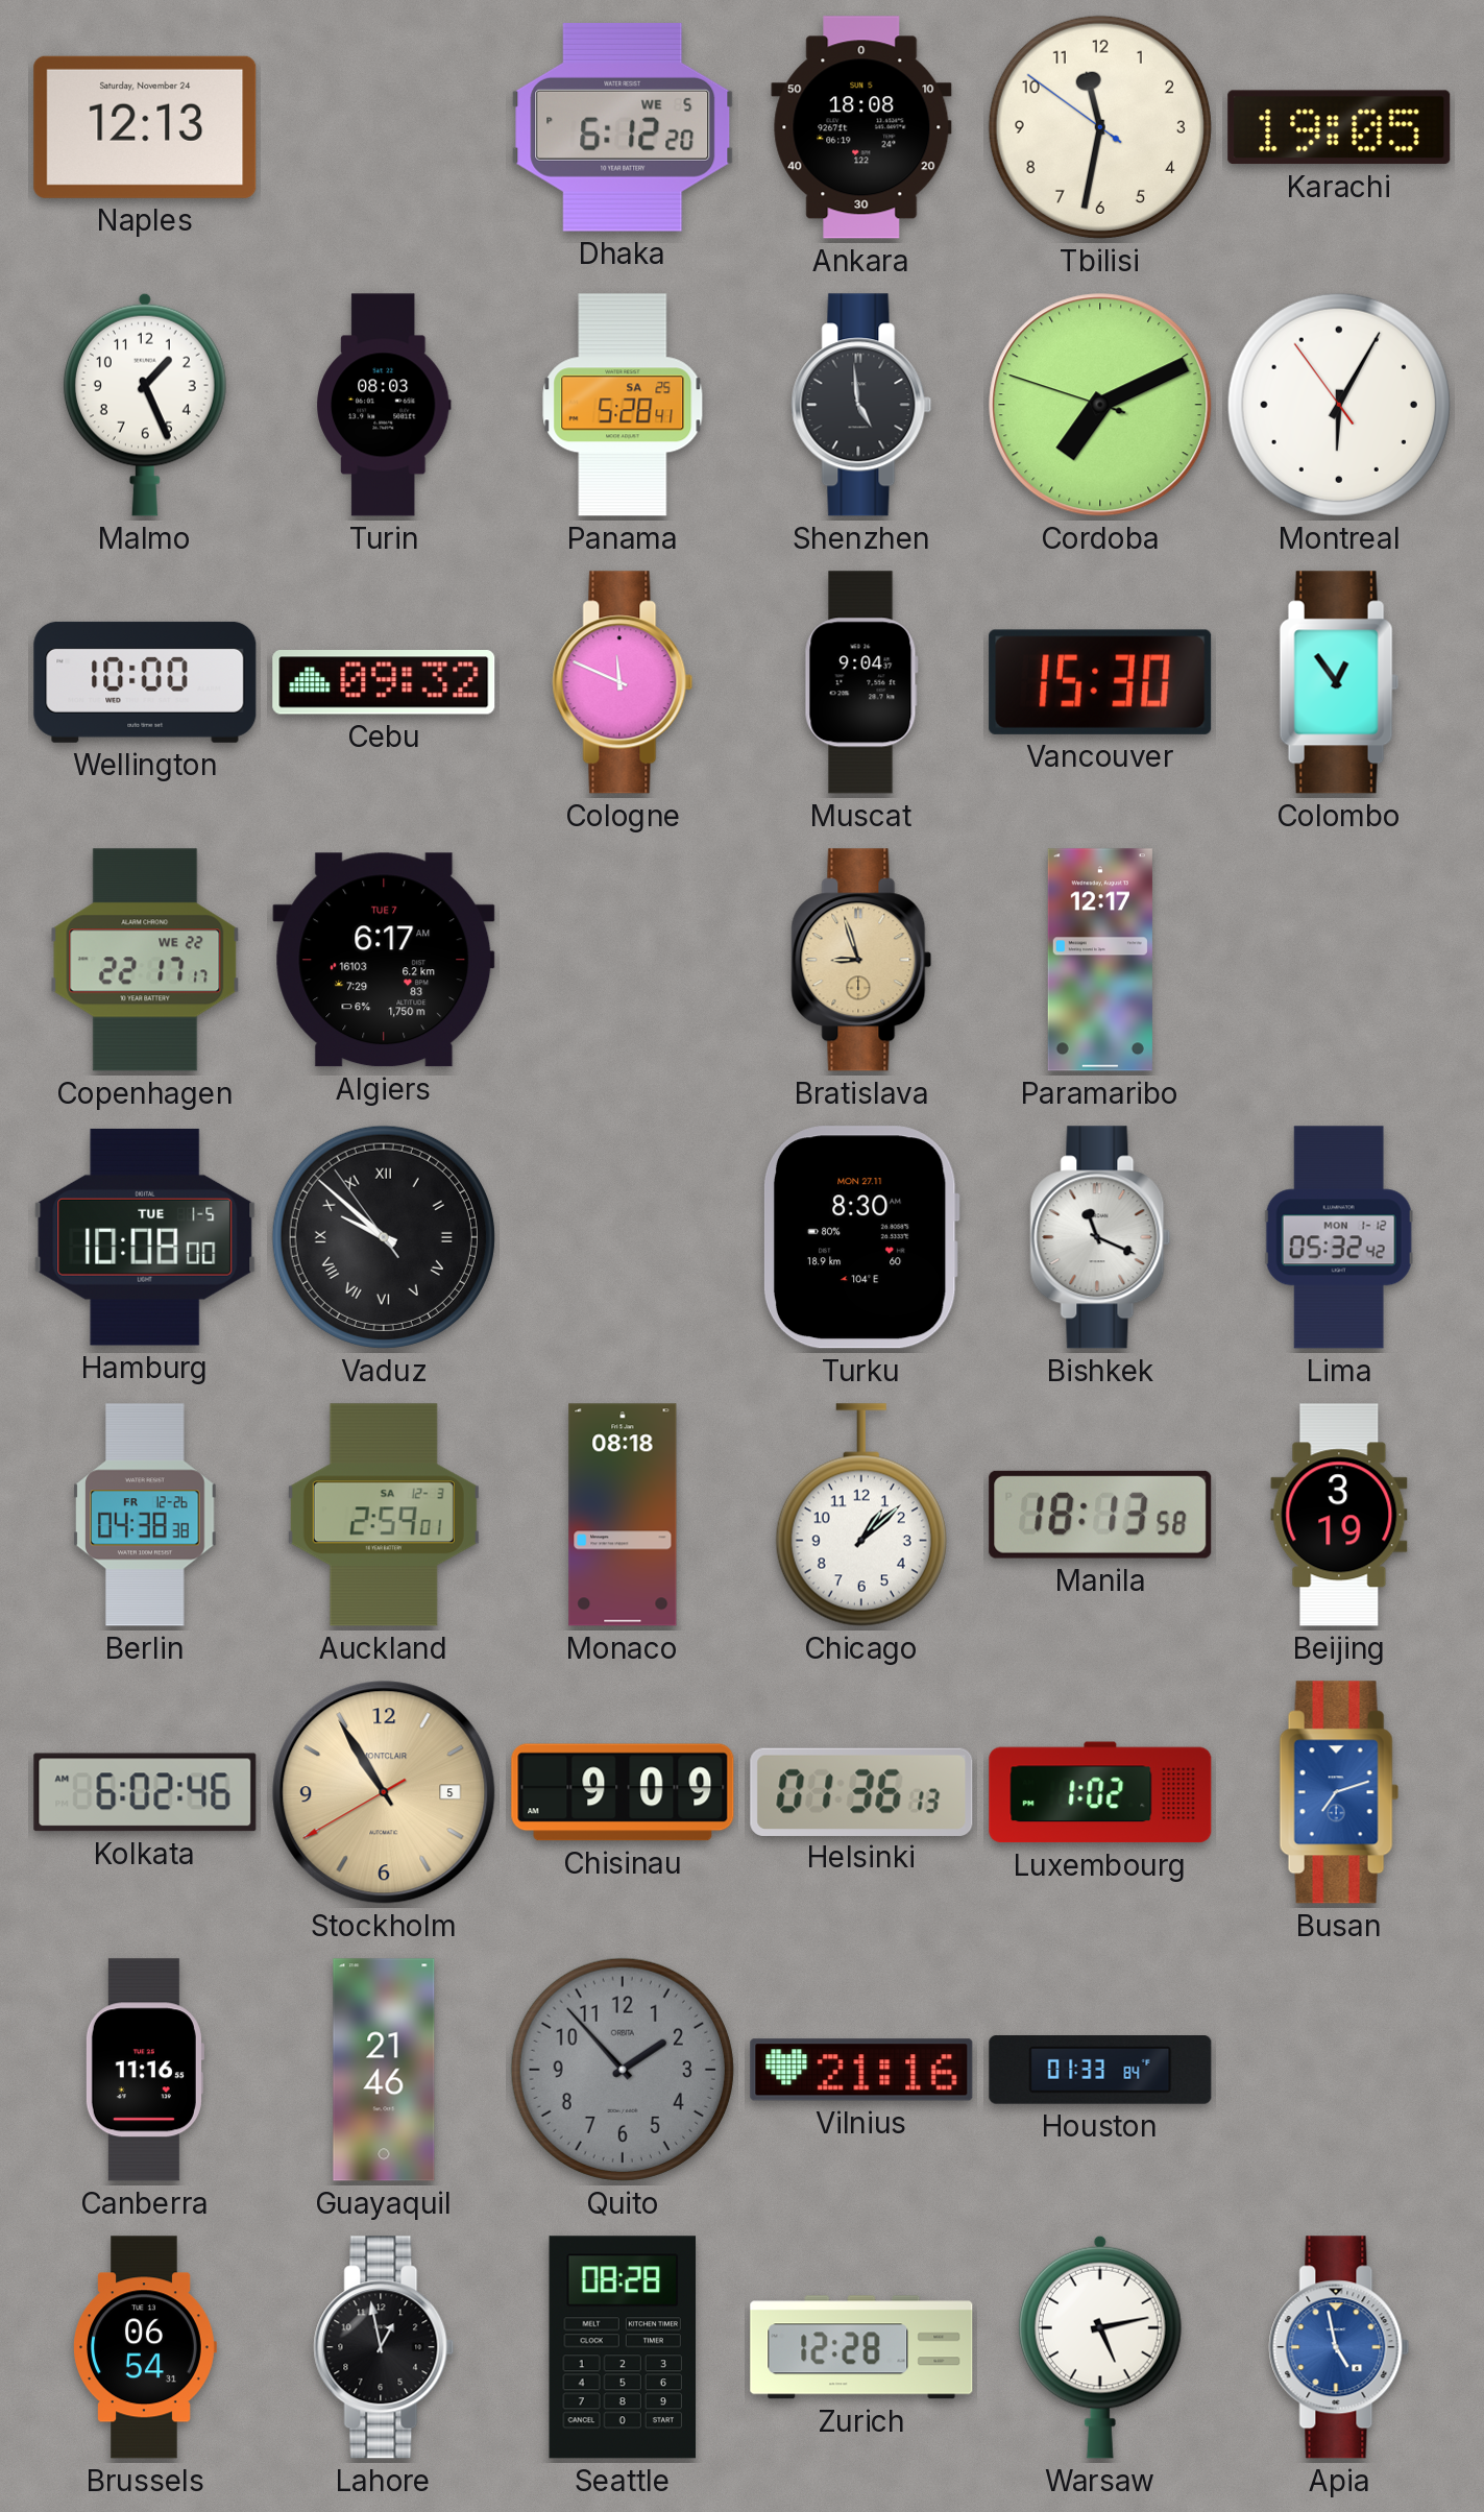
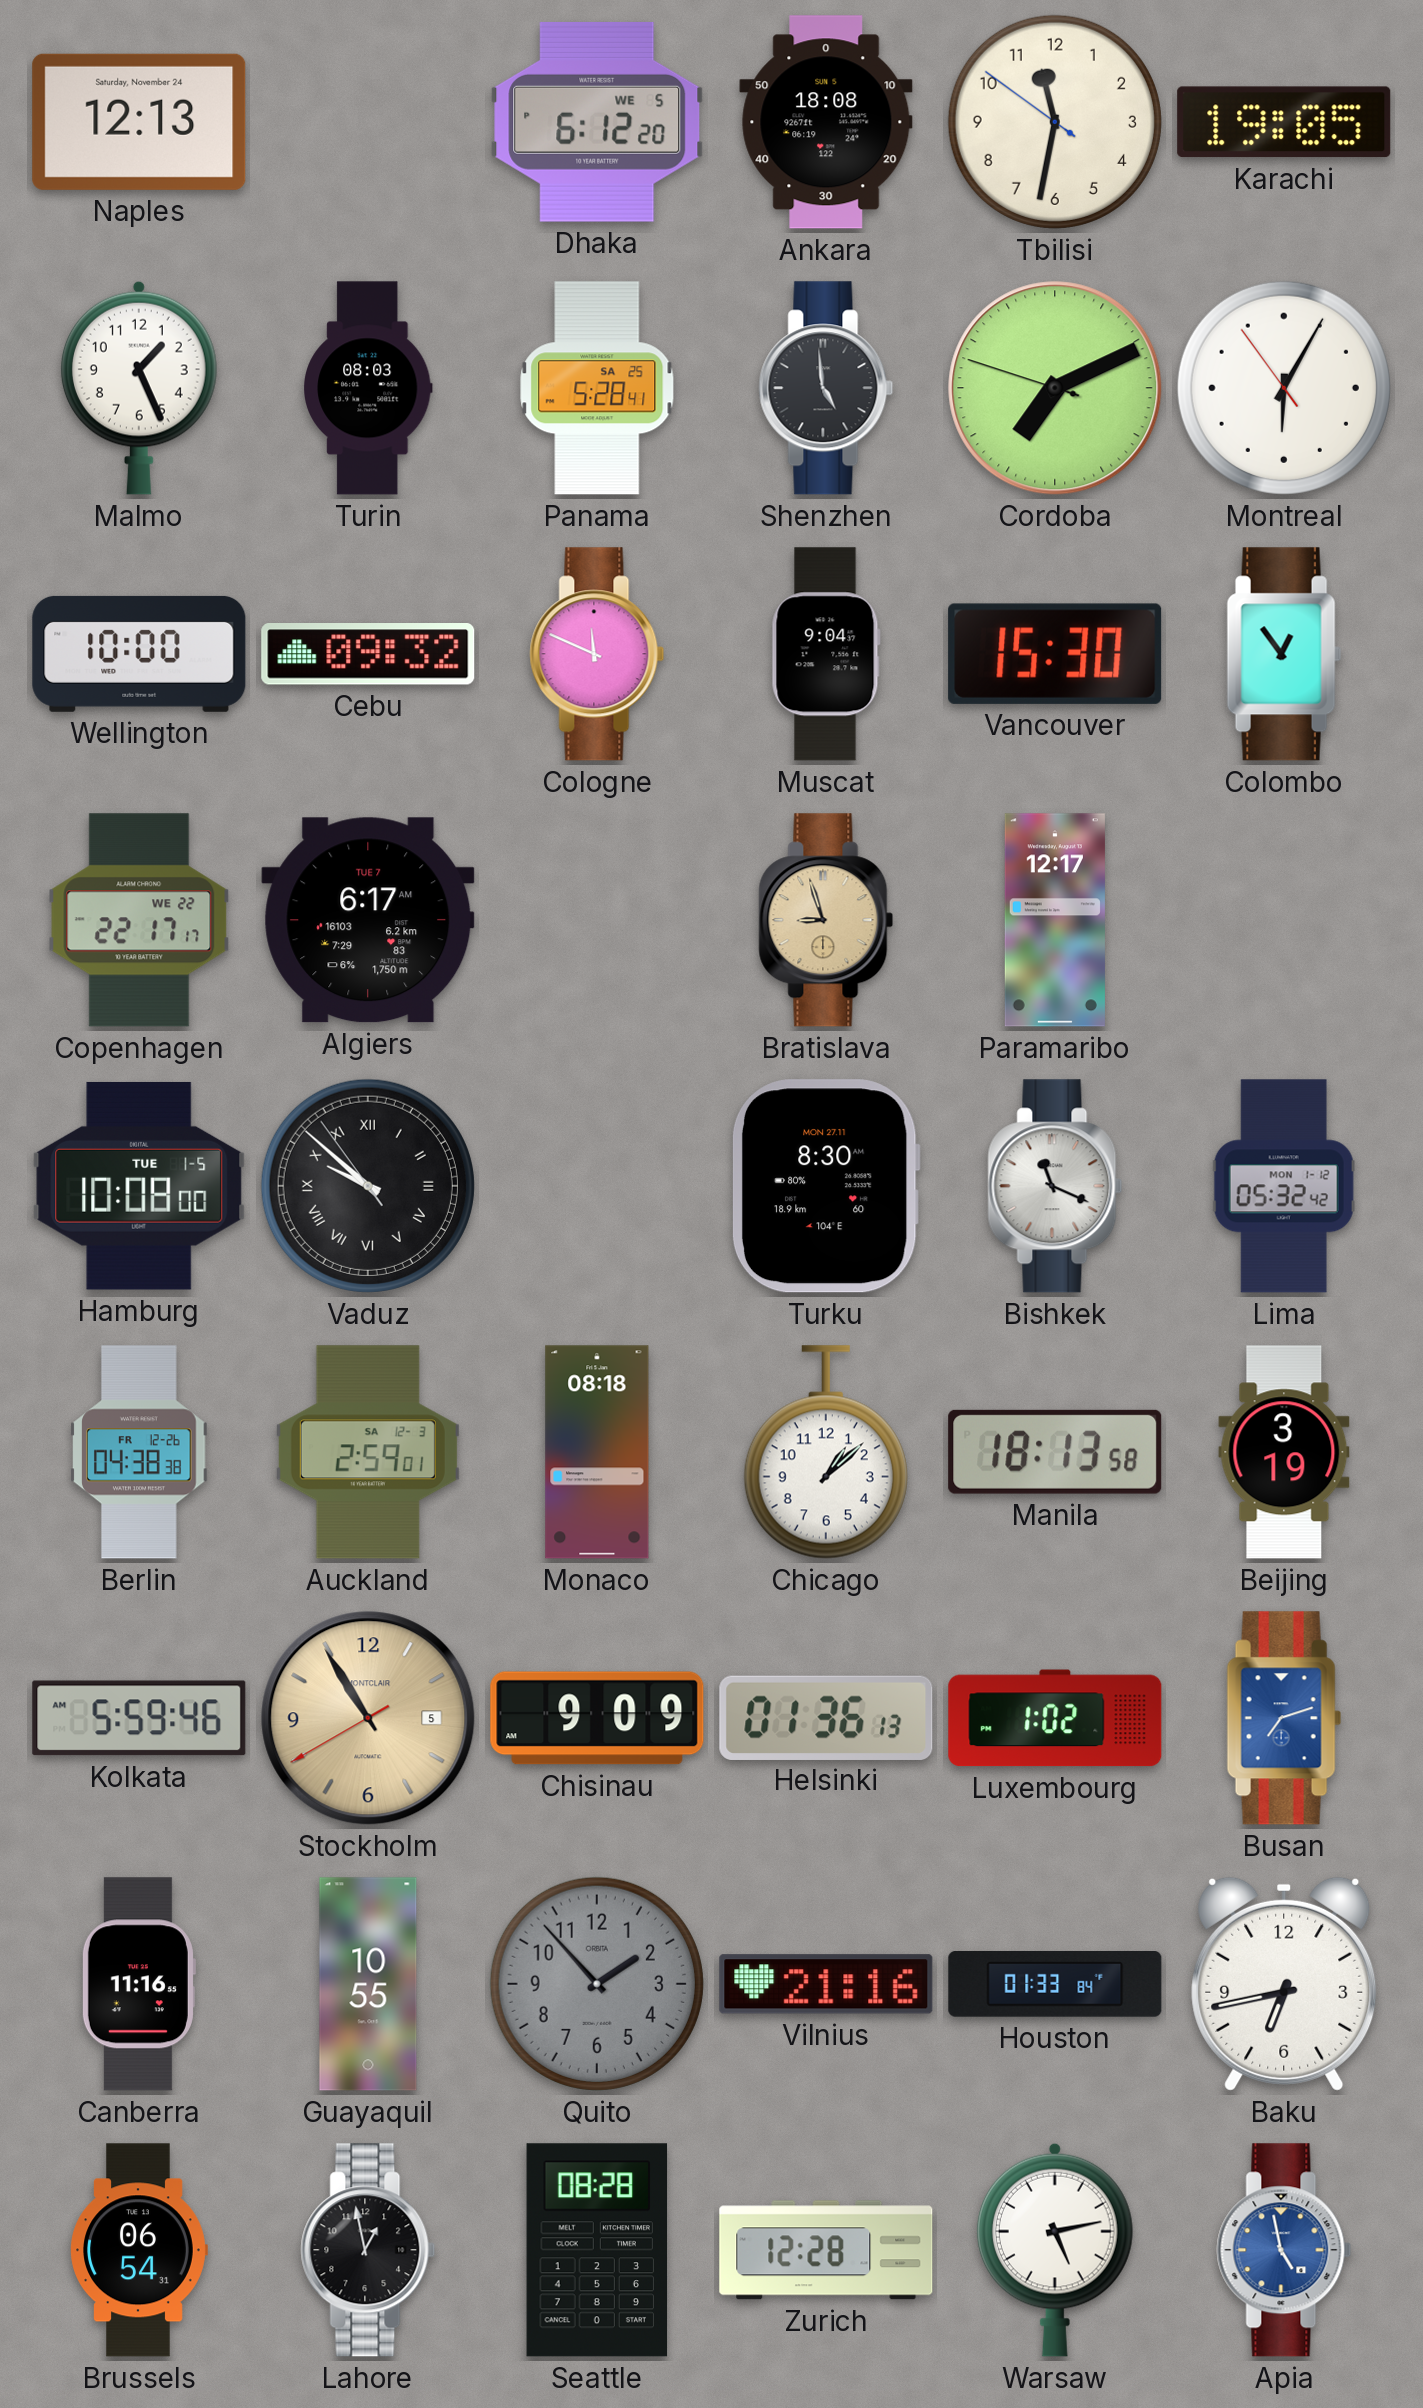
Kolkata: 6:02 -> 5:59 (139, 1718)
Guayaquil: 21:46 -> 10:55 (368, 1984)
Baku: none -> 6:43 (1284, 1984)
